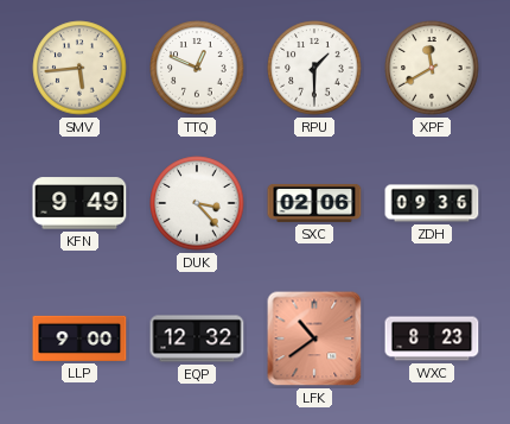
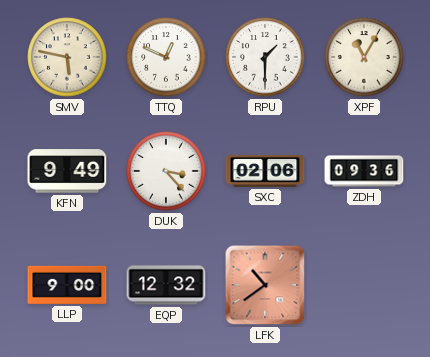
SMV: 5:44 -> 5:47 (67, 57)
XPF: 11:40 -> 11:05 (364, 57)
WXC: 8:23 -> none (432, 338)
